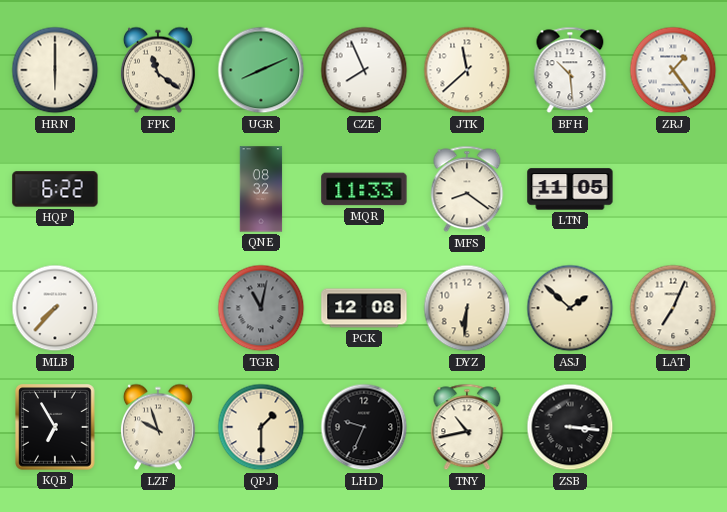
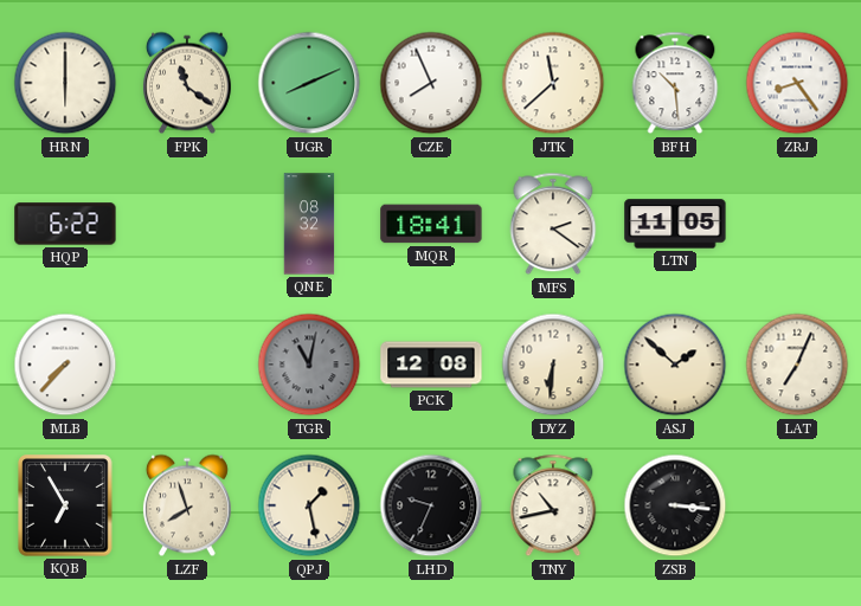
ZRJ: 1:24 -> 8:24 (797, 83)
MQR: 11:33 -> 18:41 (431, 224)
MFS: 8:21 -> 2:21 (553, 224)
LZF: 9:57 -> 7:57 (187, 505)
QPJ: 1:30 -> 1:28 (309, 505)
